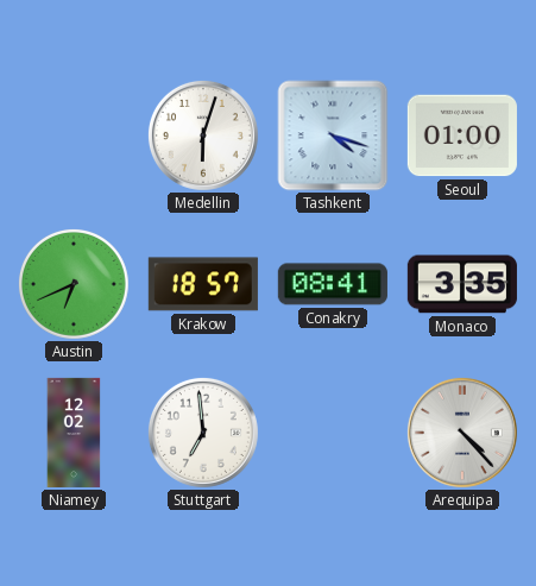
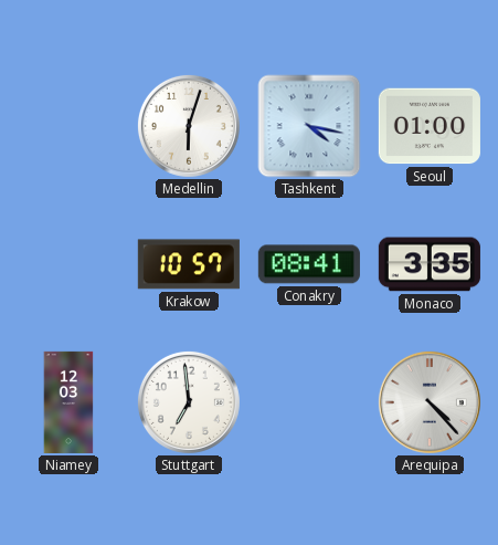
Tashkent: 4:18 -> 4:17 (309, 126)
Austin: 6:41 -> none (74, 285)
Krakow: 18:57 -> 10:57 (189, 264)
Niamey: 12:02 -> 12:03 (68, 402)
